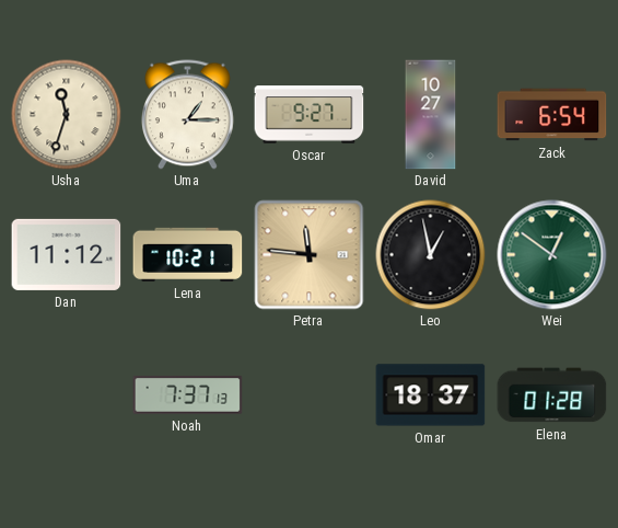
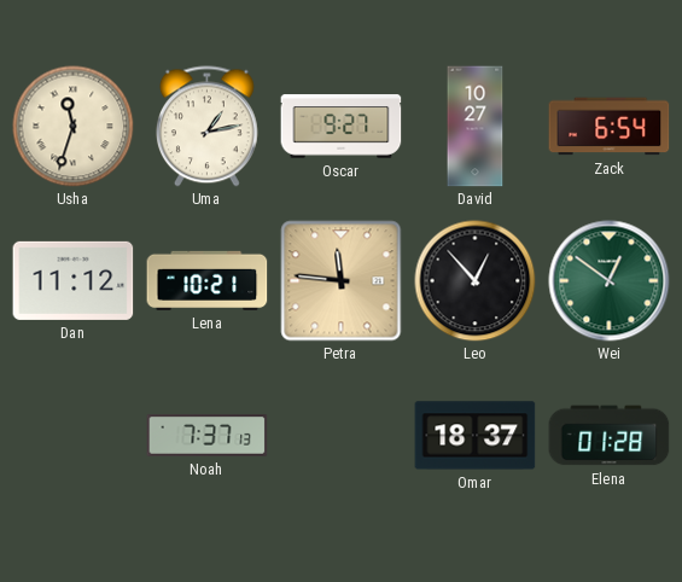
Uma: 1:15 -> 1:13 (206, 127)
Leo: 12:58 -> 12:53 (476, 281)
